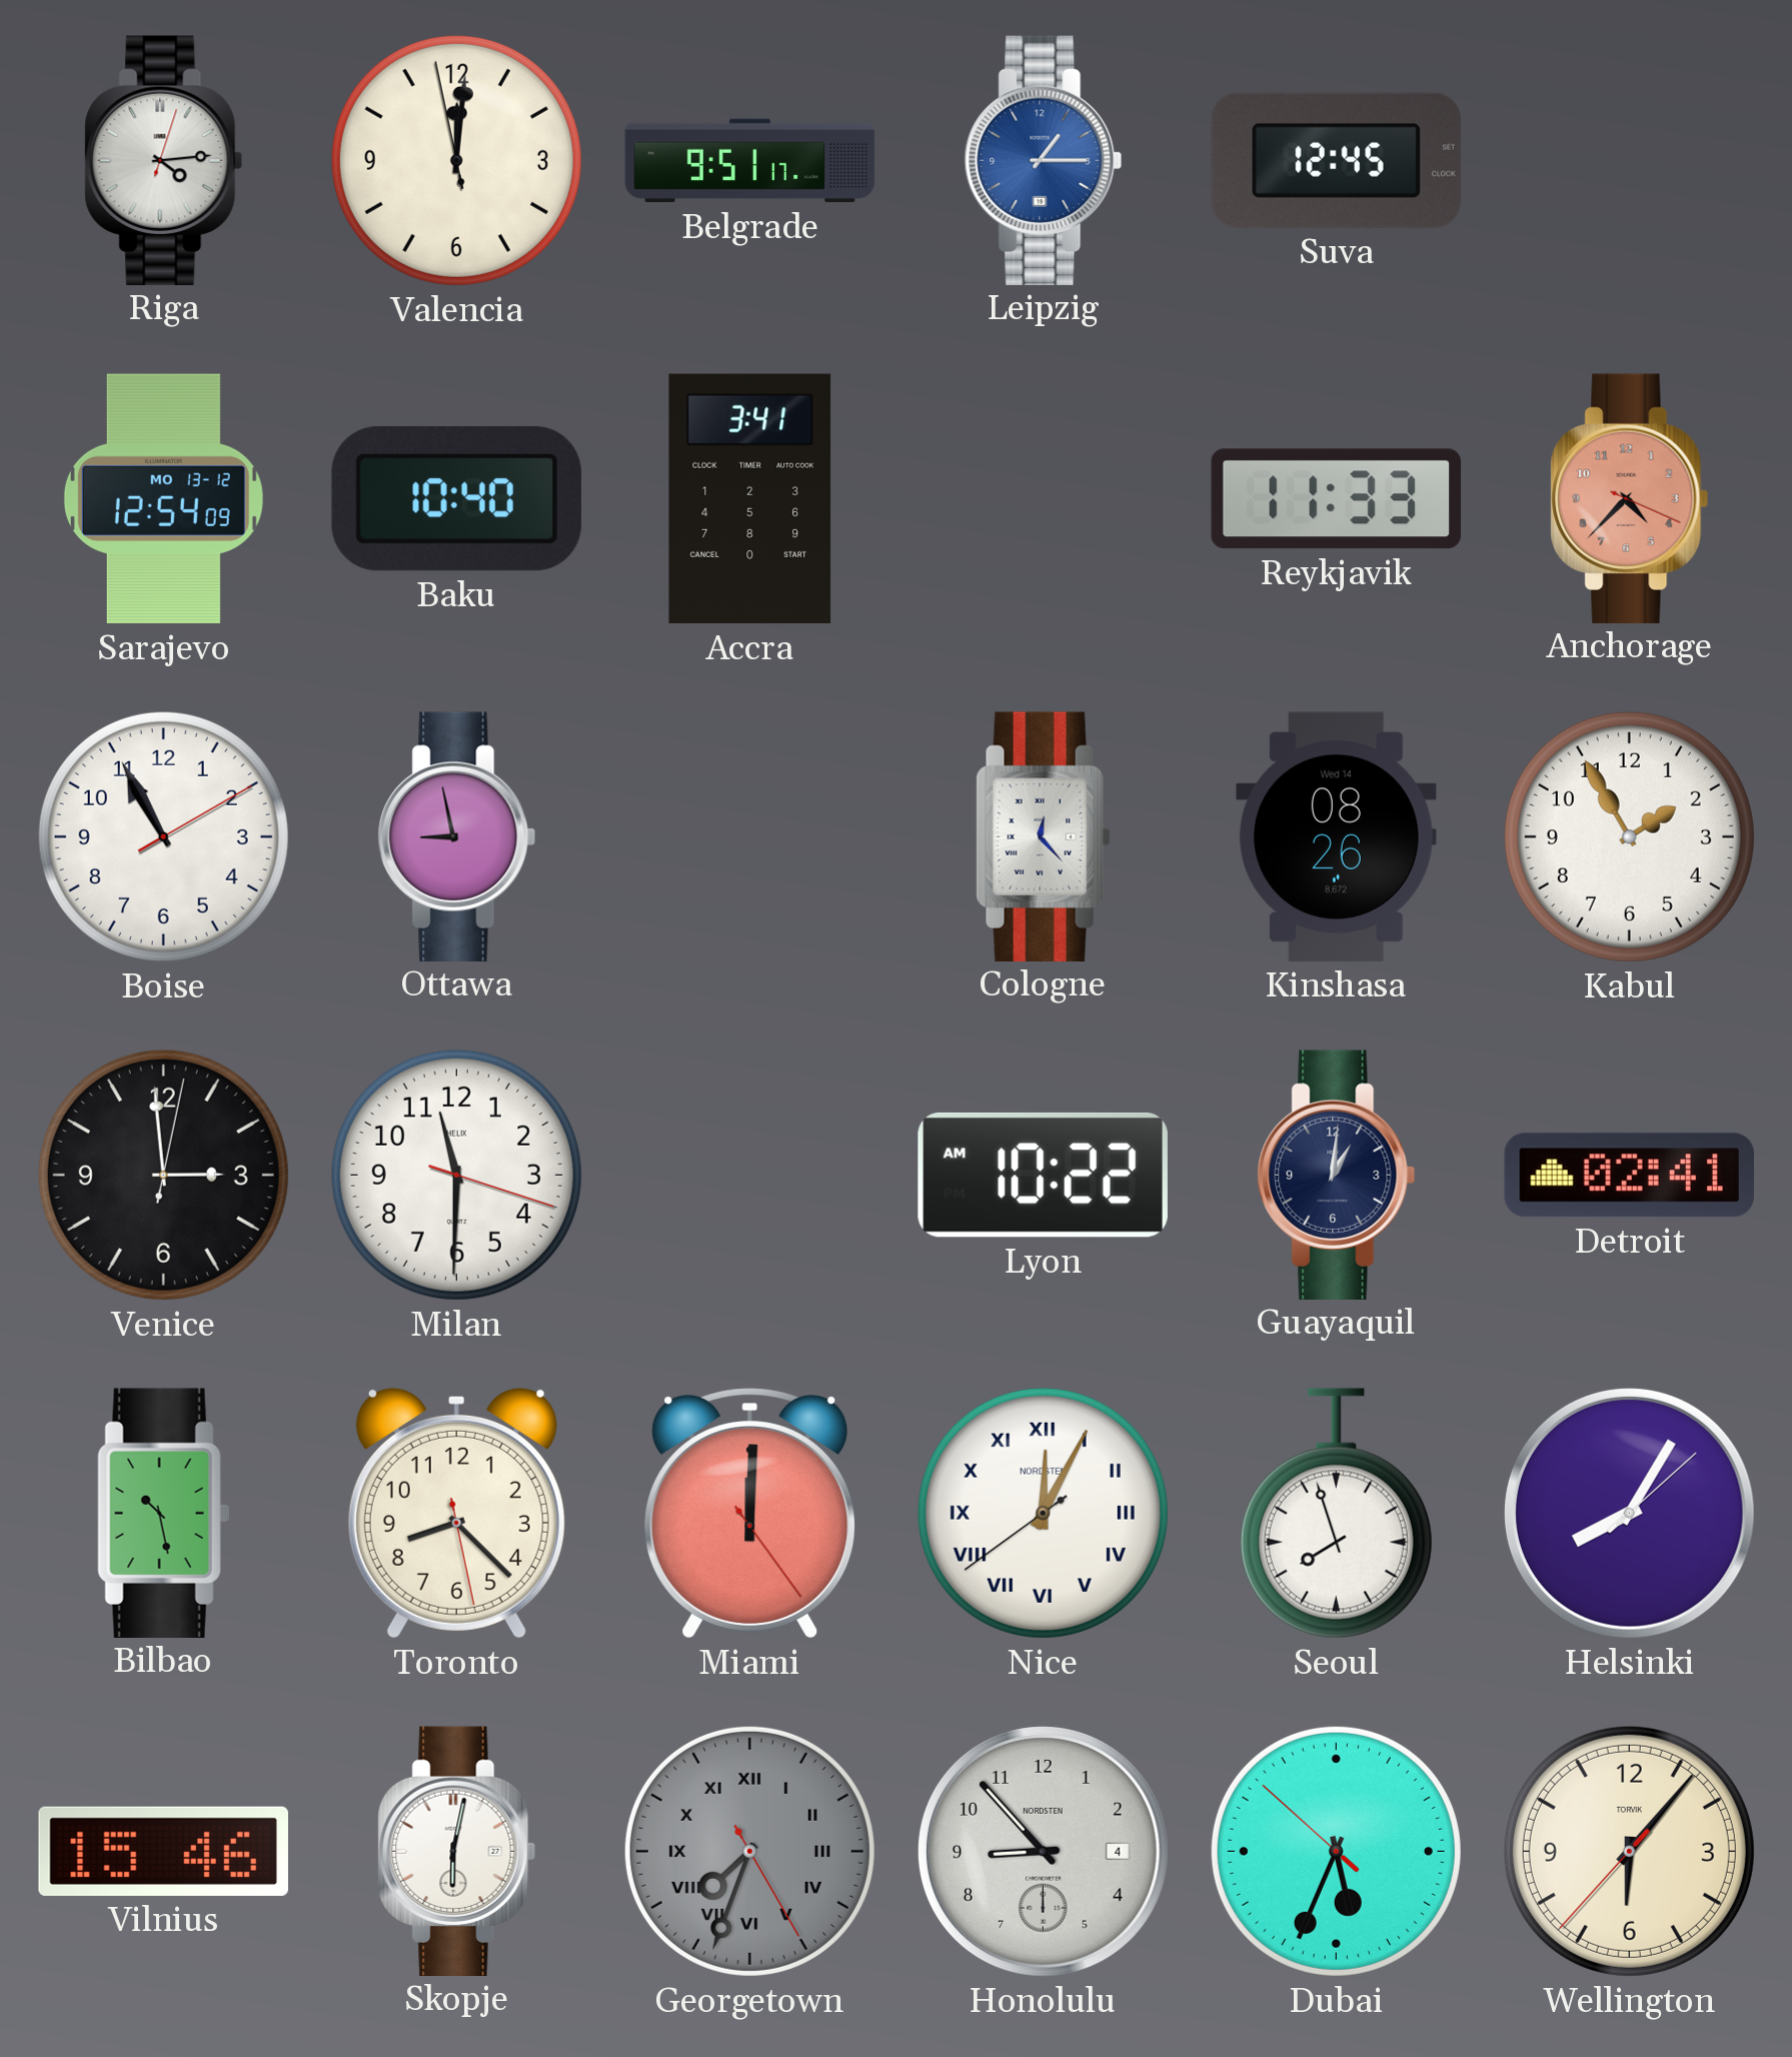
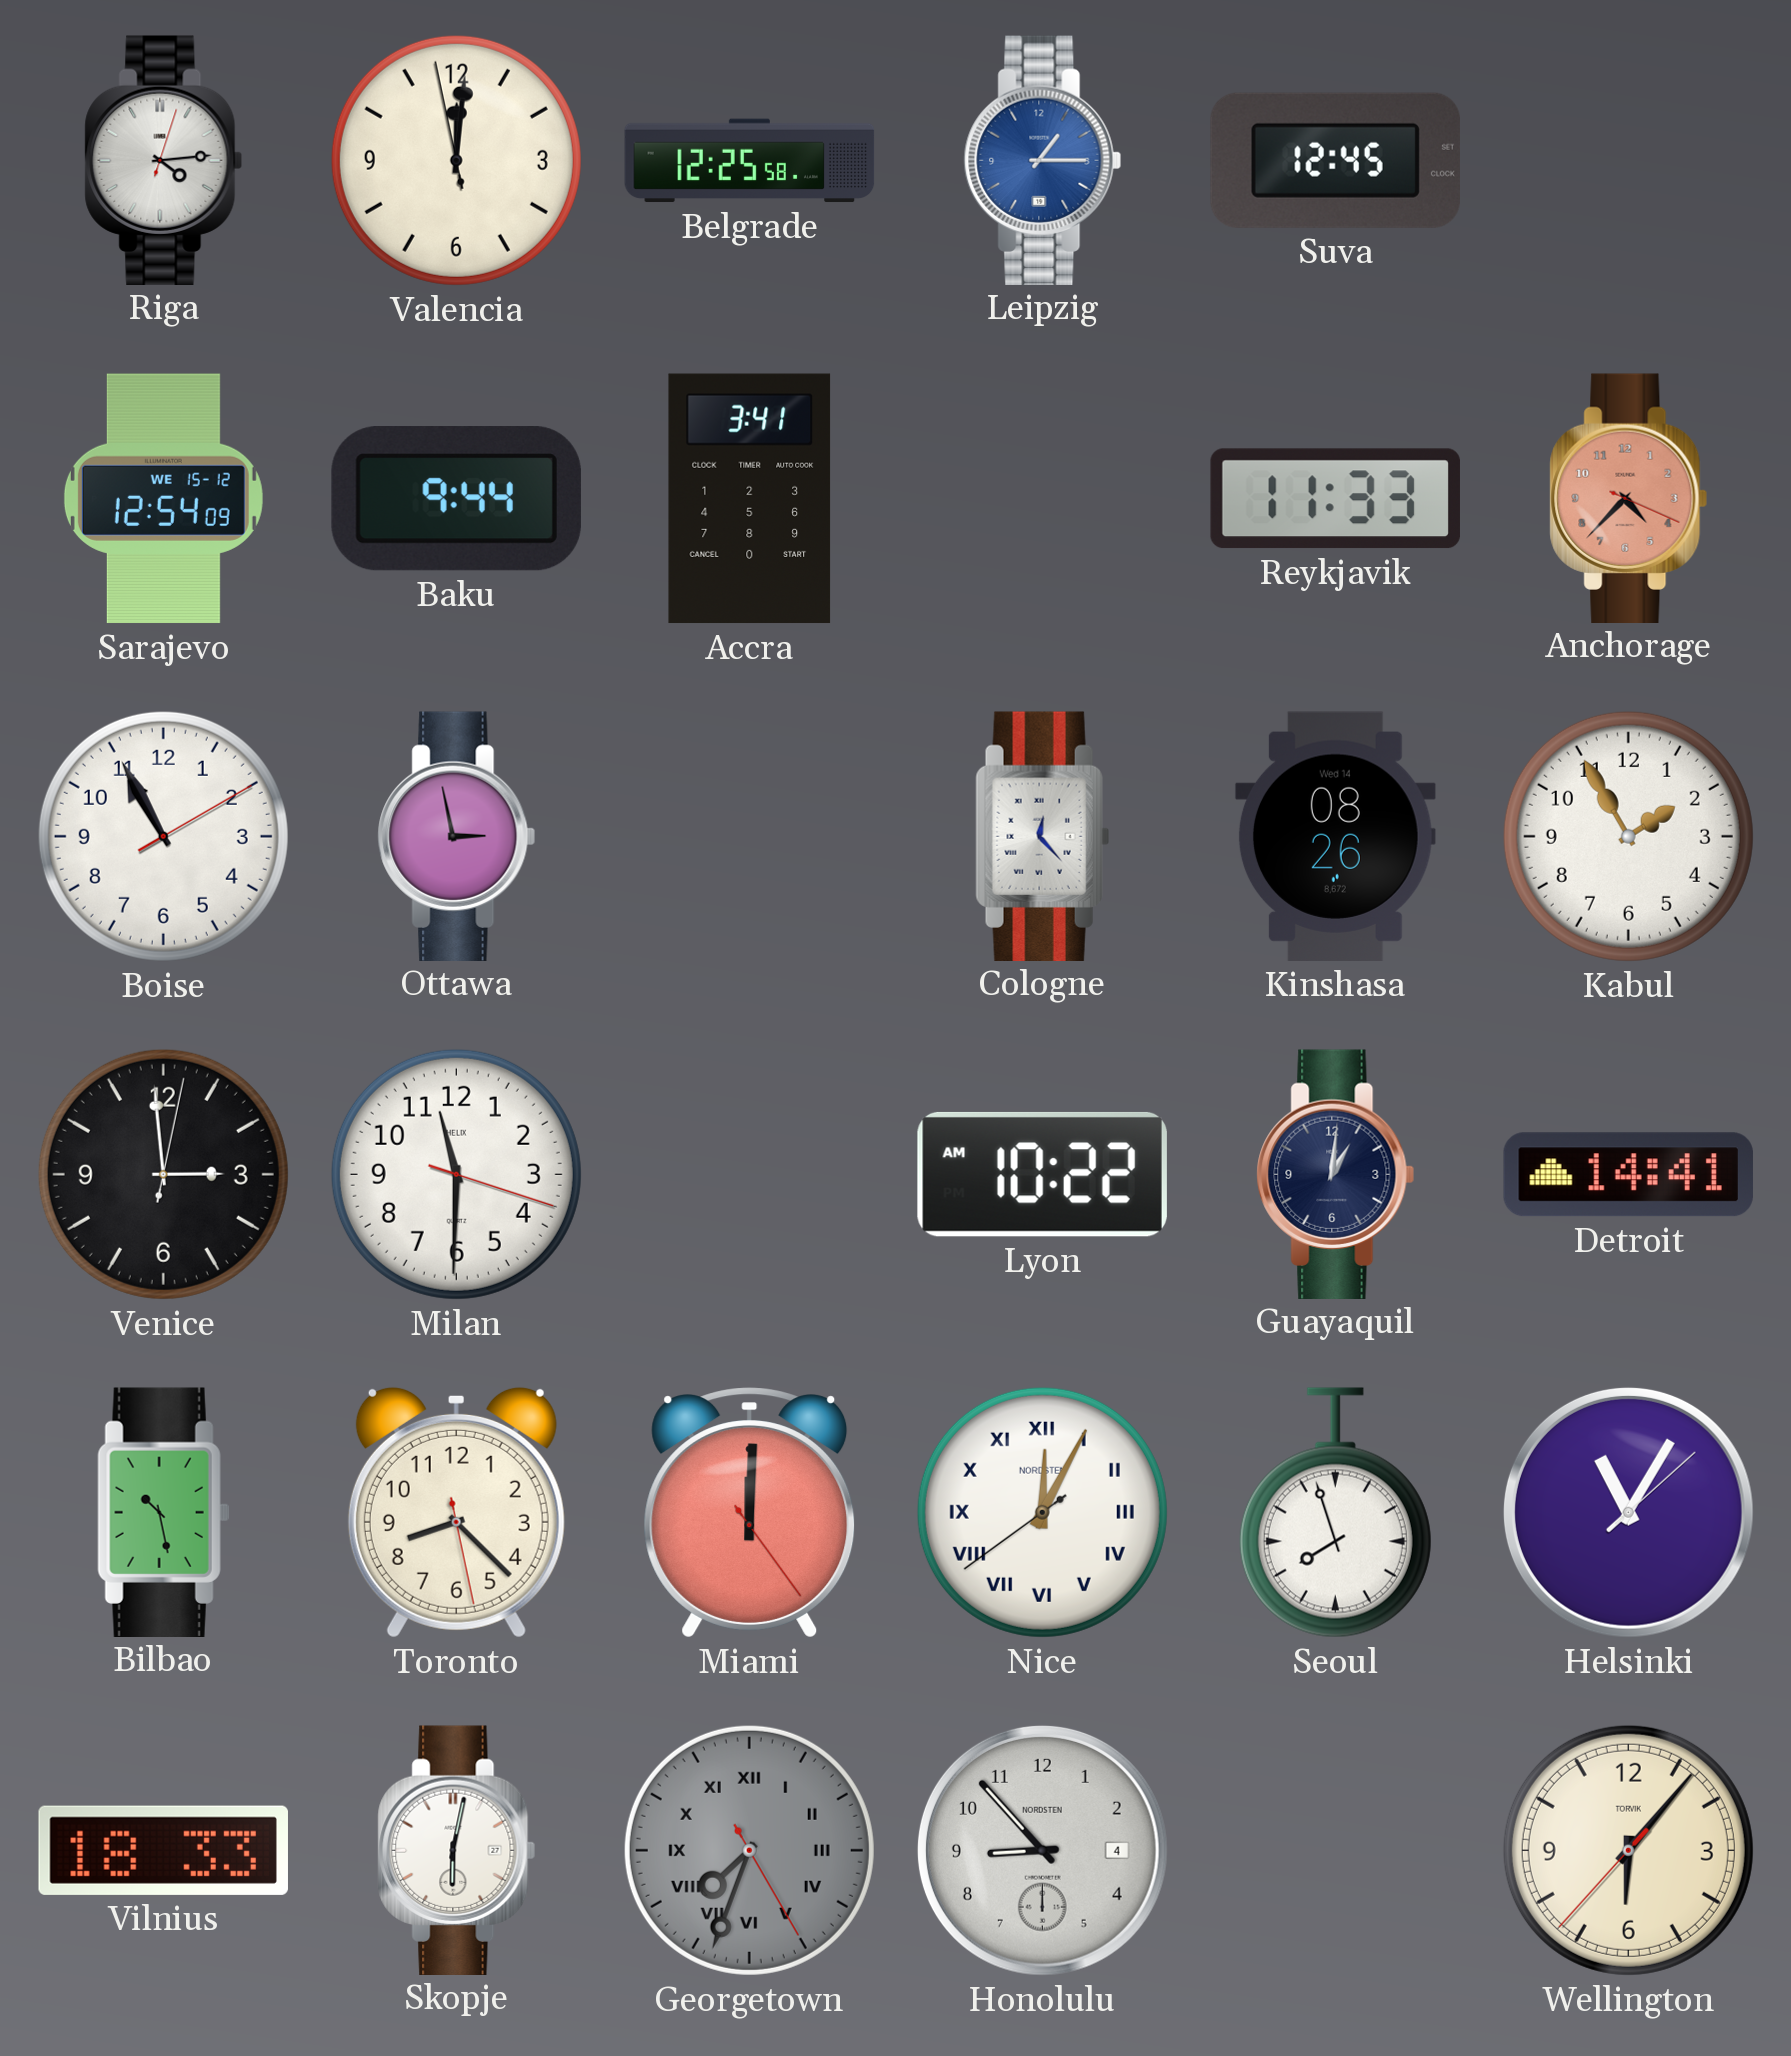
Belgrade: 9:51 -> 12:25 (750, 161)
Sarajevo date: MO 13-12 -> WE 15-12 (163, 499)
Baku: 10:40 -> 9:44 (456, 499)
Ottawa: 8:58 -> 2:58 (457, 836)
Detroit: 02:41 -> 14:41 (1628, 1175)
Helsinki: 8:05 -> 11:05 (1628, 1512)
Vilnius: 15:46 -> 18:33 (163, 1850)
Dubai: 5:33 -> none (1336, 1851)
